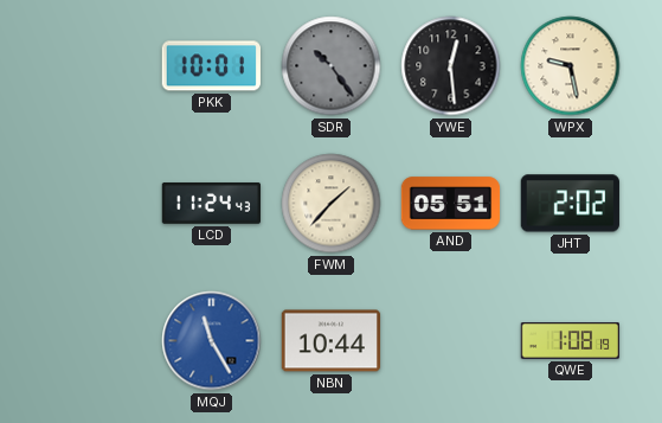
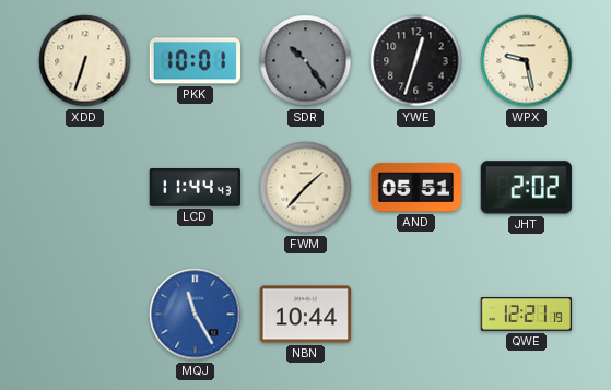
XDD: none -> 6:33 (85, 61)
YWE: 12:29 -> 12:33 (416, 61)
LCD: 11:24 -> 11:44 (195, 188)
QWE: 1:08 -> 12:21 (526, 315)
